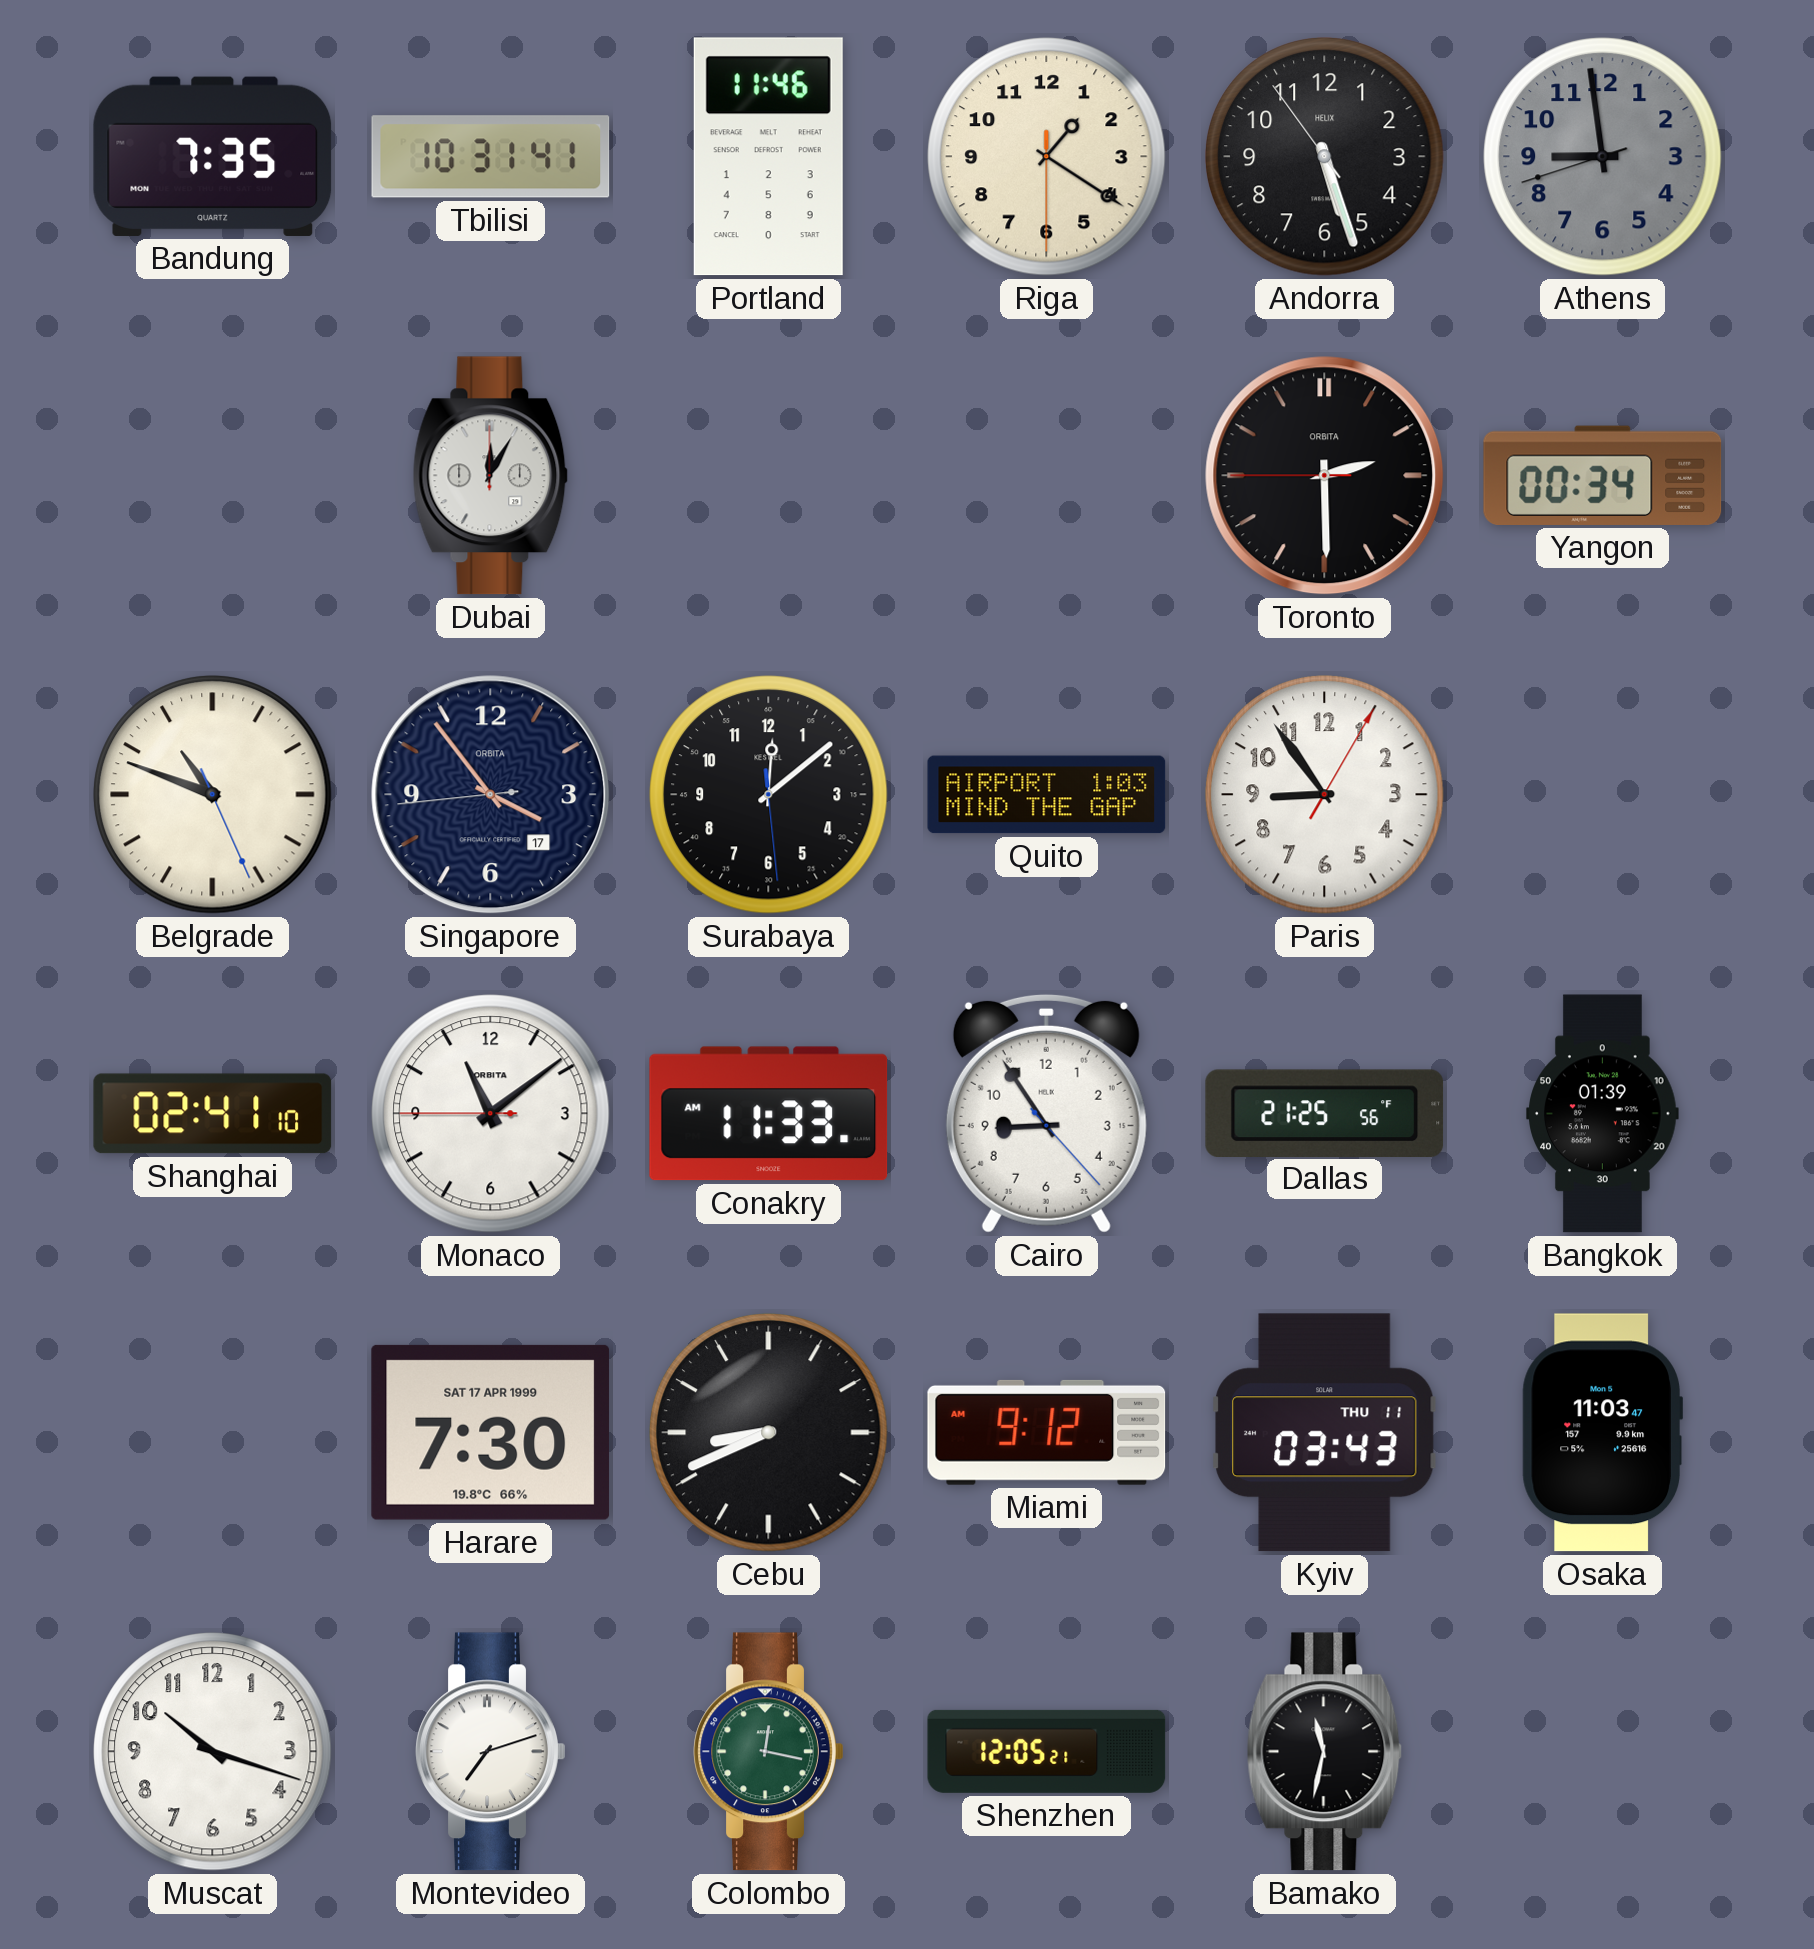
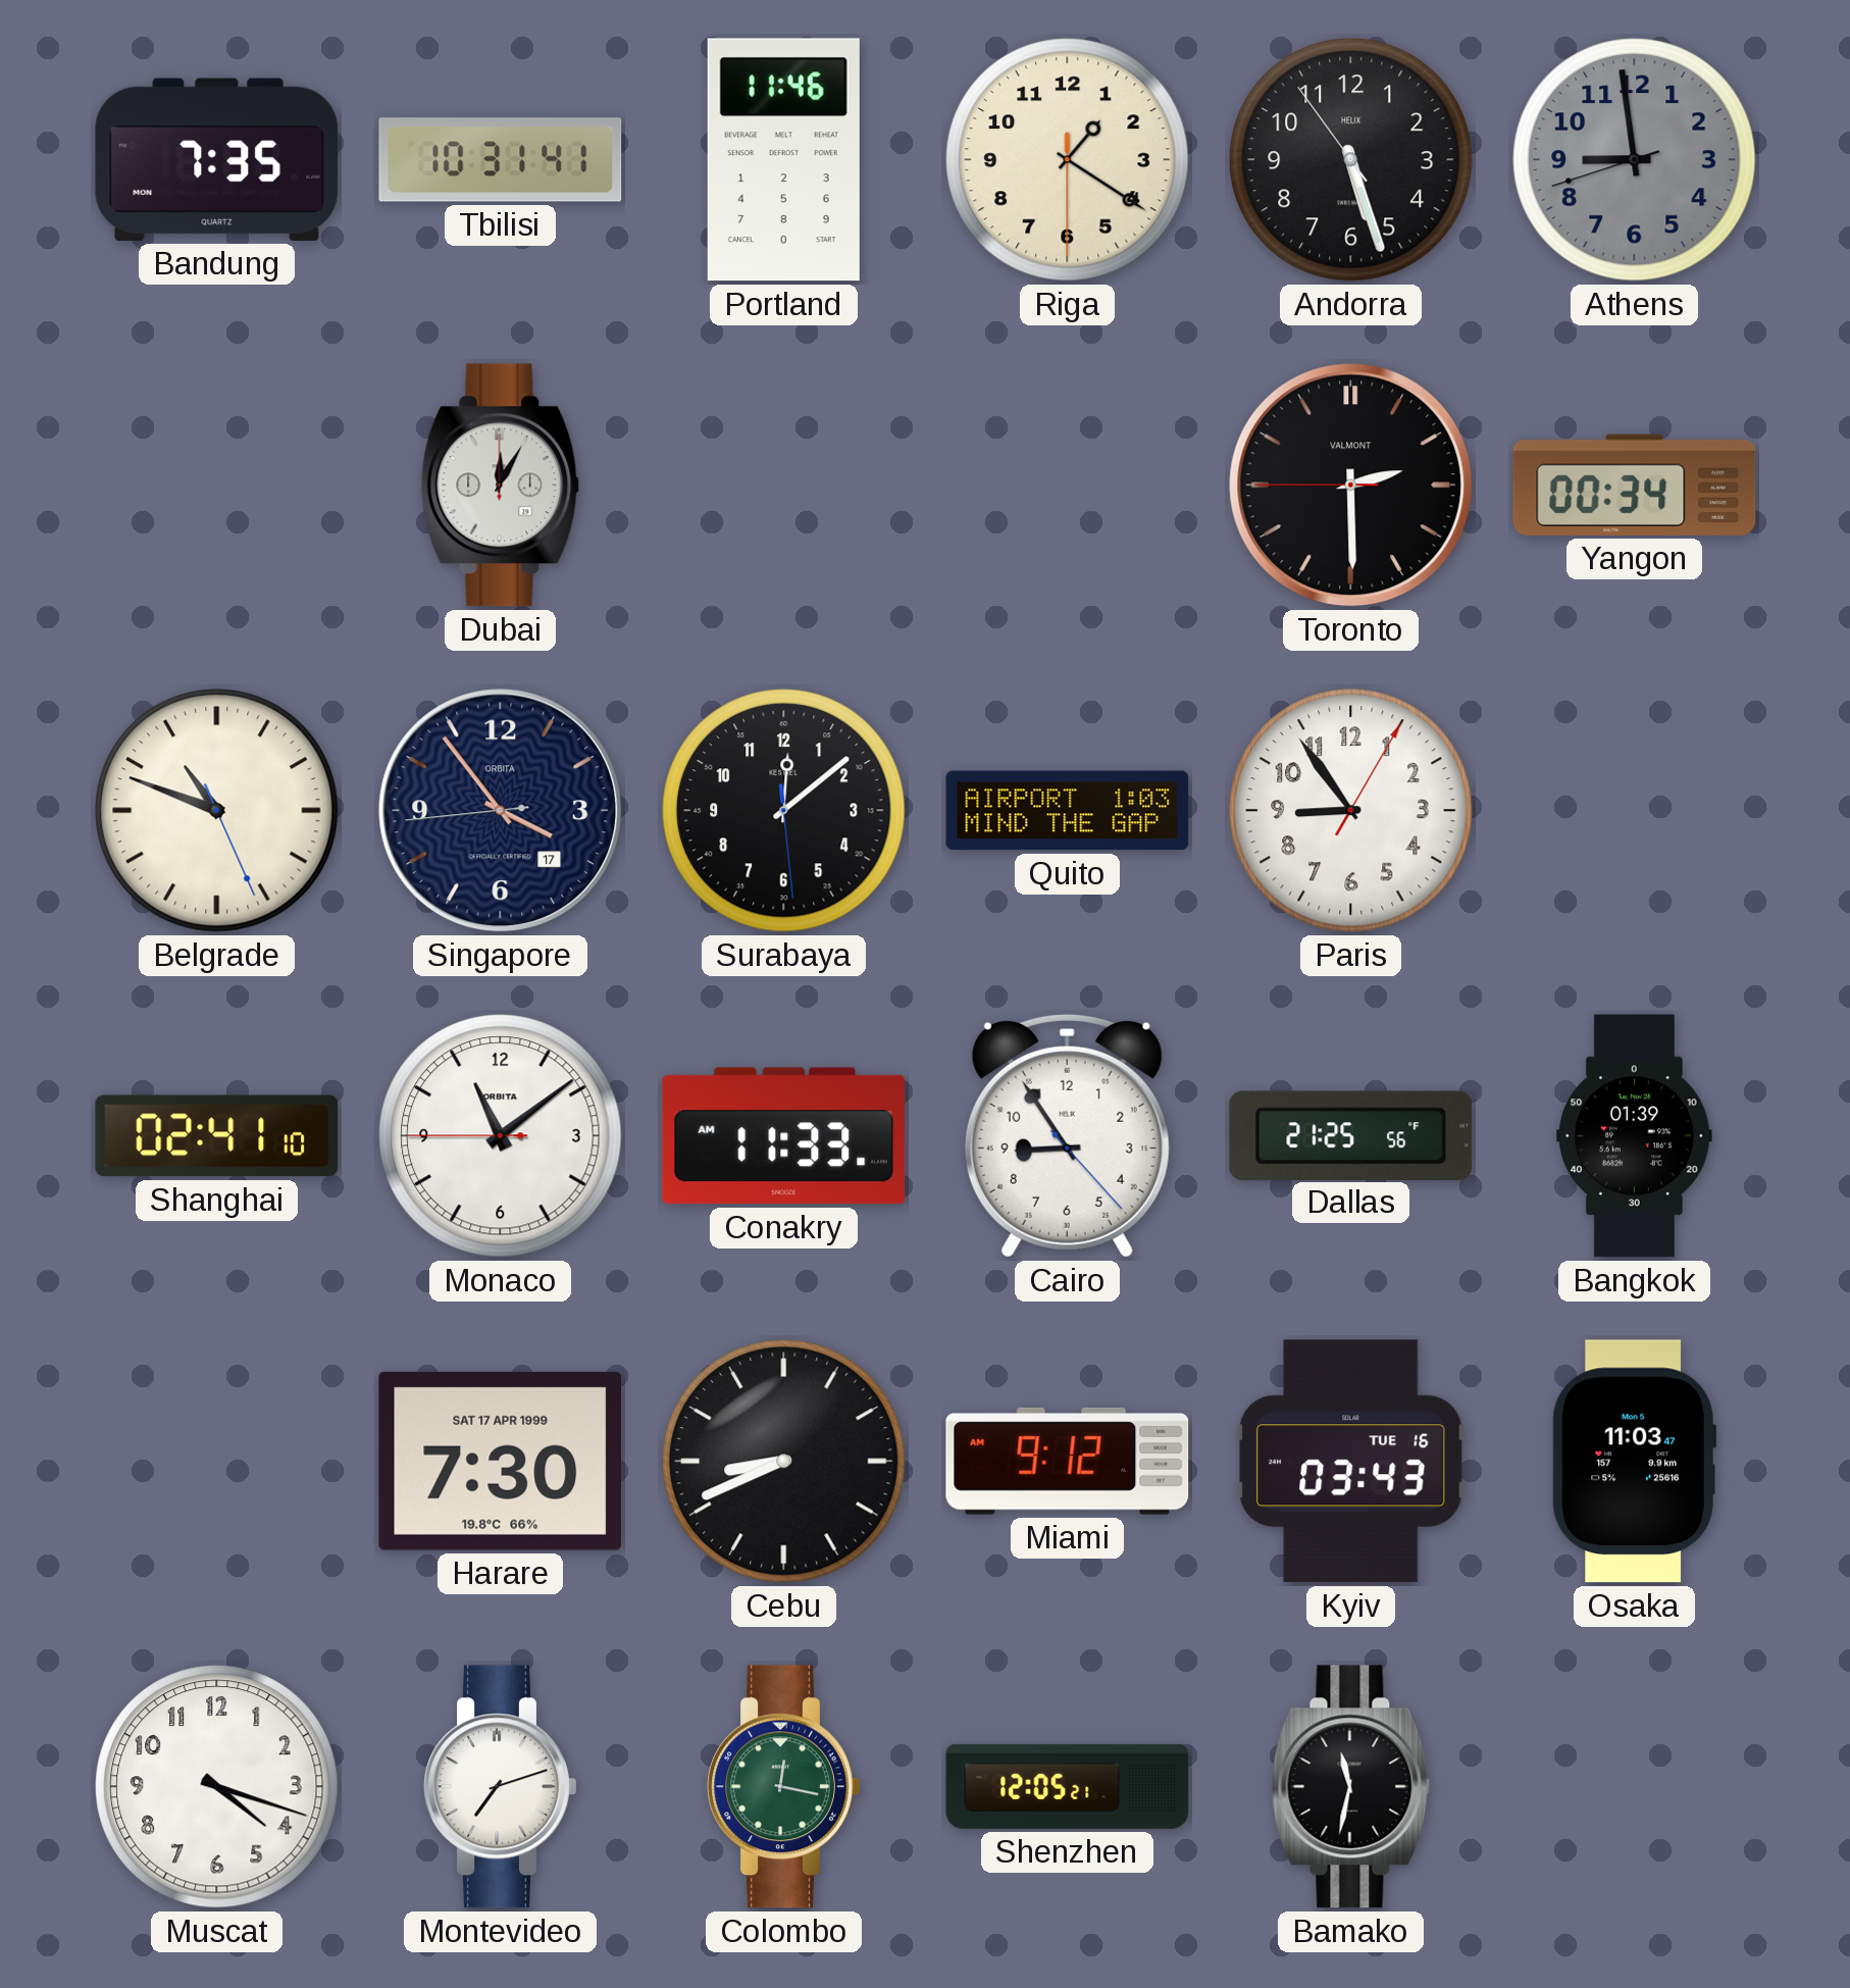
Toronto brand: ORBITA -> VALMONT (1351, 486)
Kyiv date: THU 11 -> TUE 16 (1351, 1462)
Muscat: 10:18 -> 4:18 (217, 1787)
